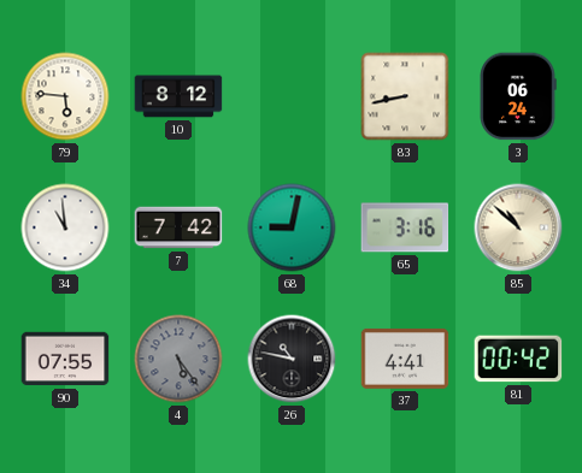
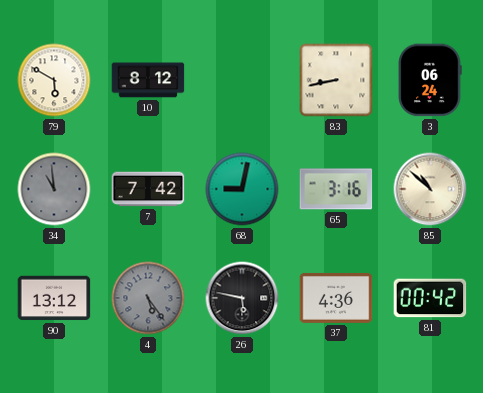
79: 5:46 -> 5:50 (54, 80)
34 dial: white -> grey (54, 189)
90: 07:55 -> 13:12 (54, 298)
26: 10:47 -> 5:47 (242, 298)
37: 4:41 -> 4:36 (336, 298)
